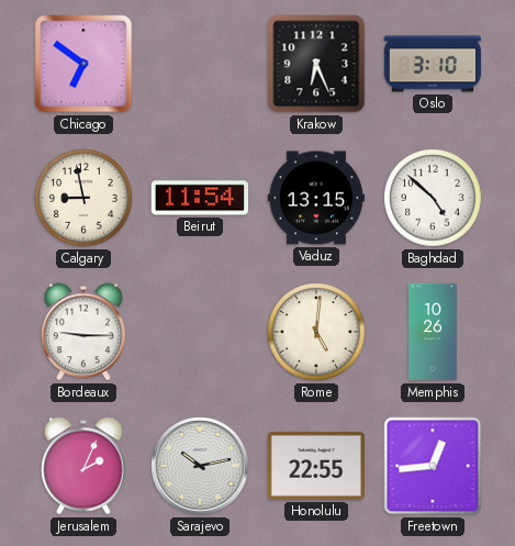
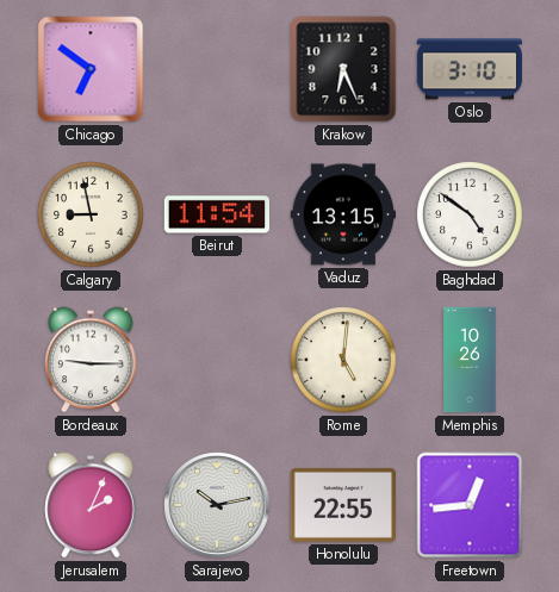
Baghdad: 4:52 -> 4:51 (470, 214)
